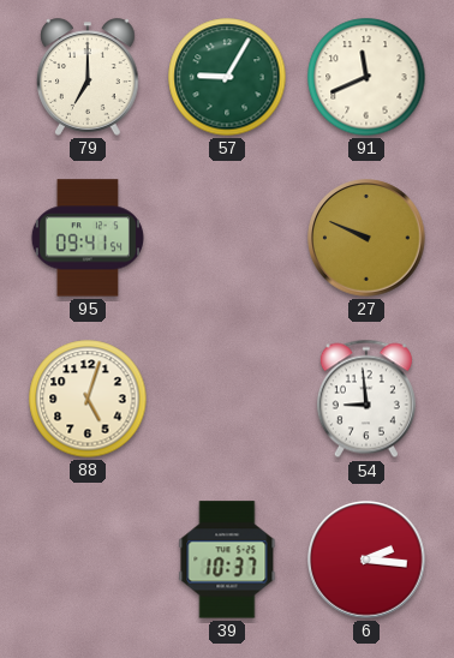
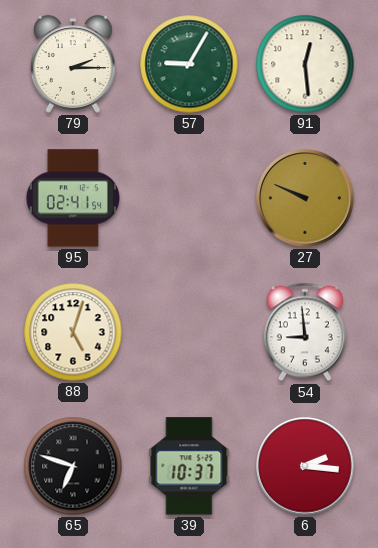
79: 7:00 -> 2:15 (73, 64)
91: 11:41 -> 12:29 (305, 64)
95: 09:41 -> 02:41 (73, 198)
65: none -> 6:48 (73, 466)
